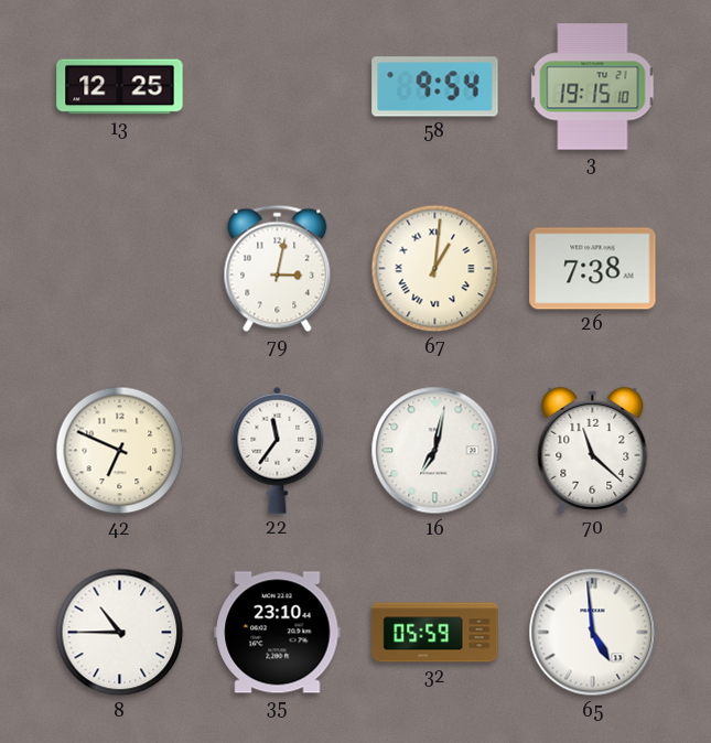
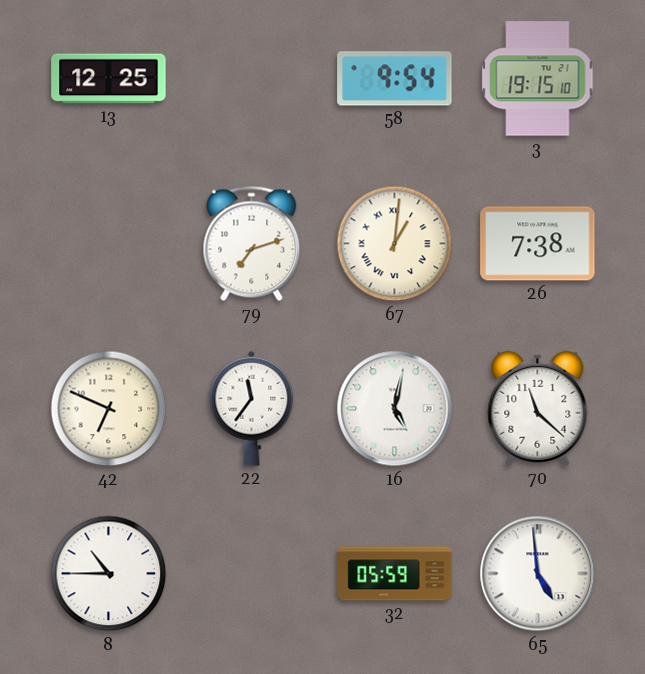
79: 3:02 -> 7:12 (252, 244)
16: 7:02 -> 5:02 (395, 409)
35: 23:10 -> none (278, 633)
